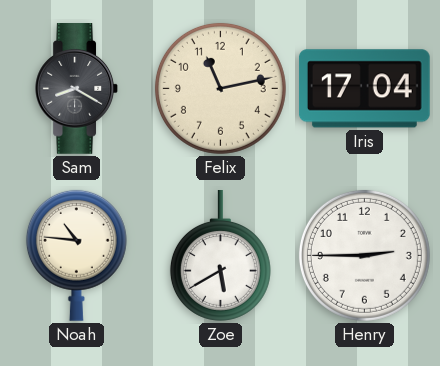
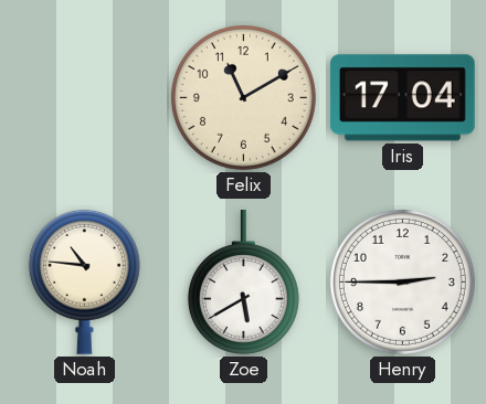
Sam: 8:20 -> none (76, 89)
Felix: 11:13 -> 11:10 (243, 97)
